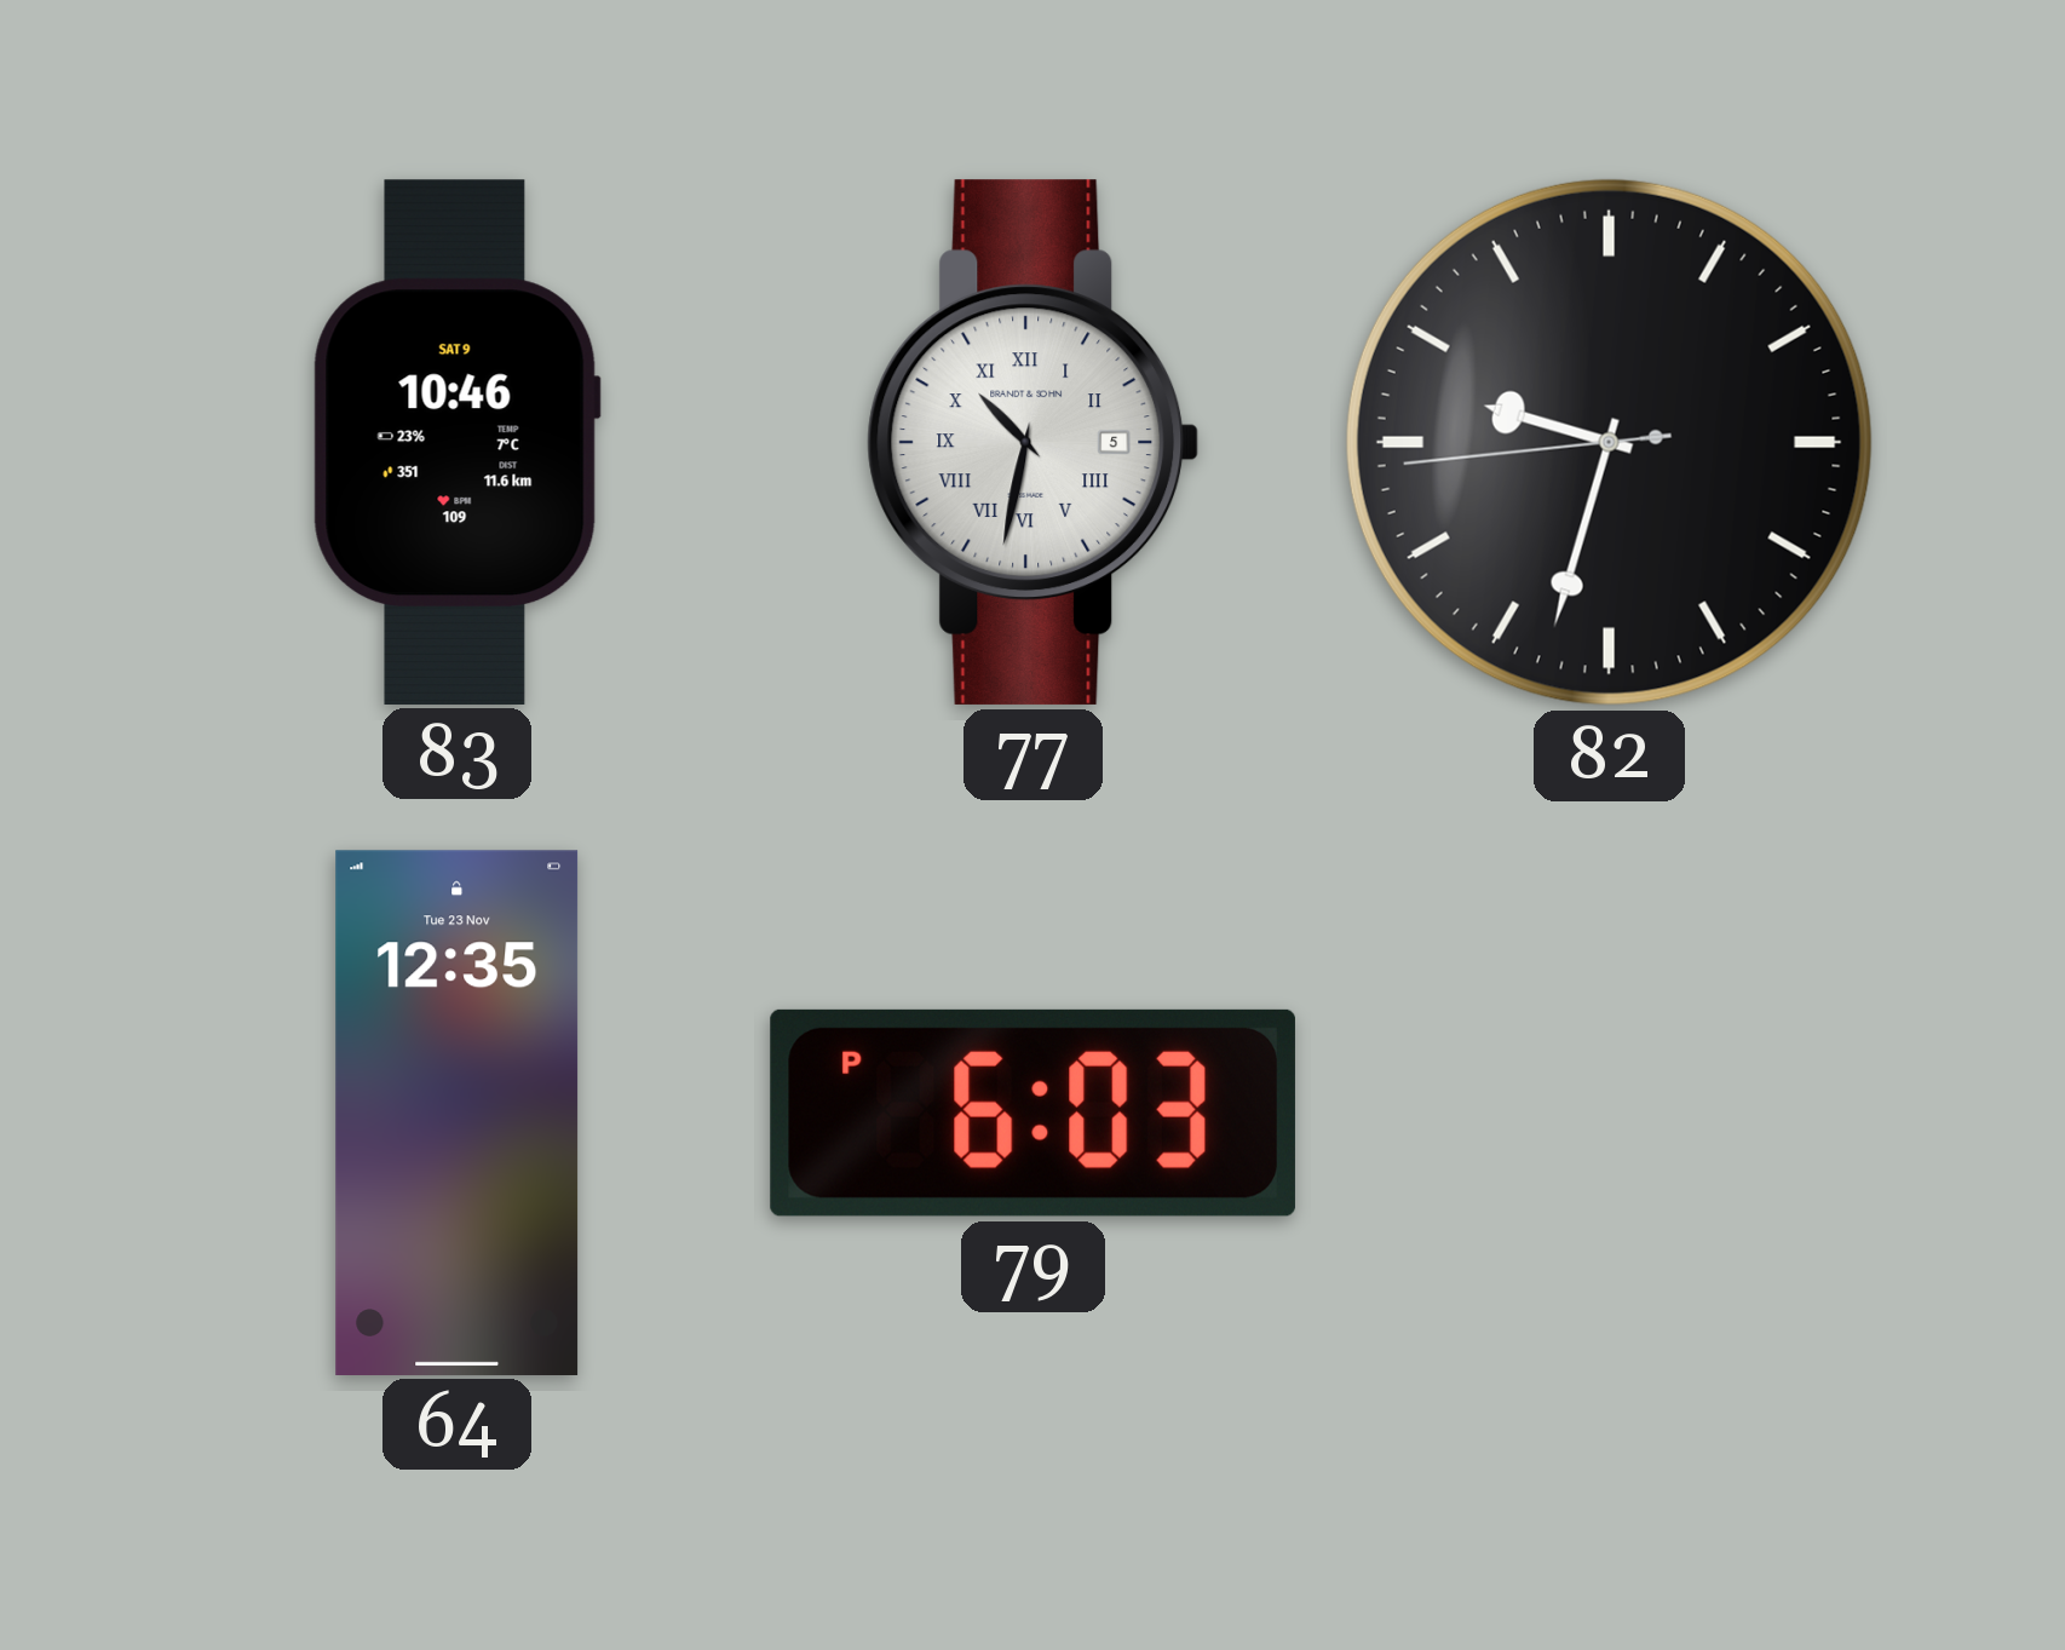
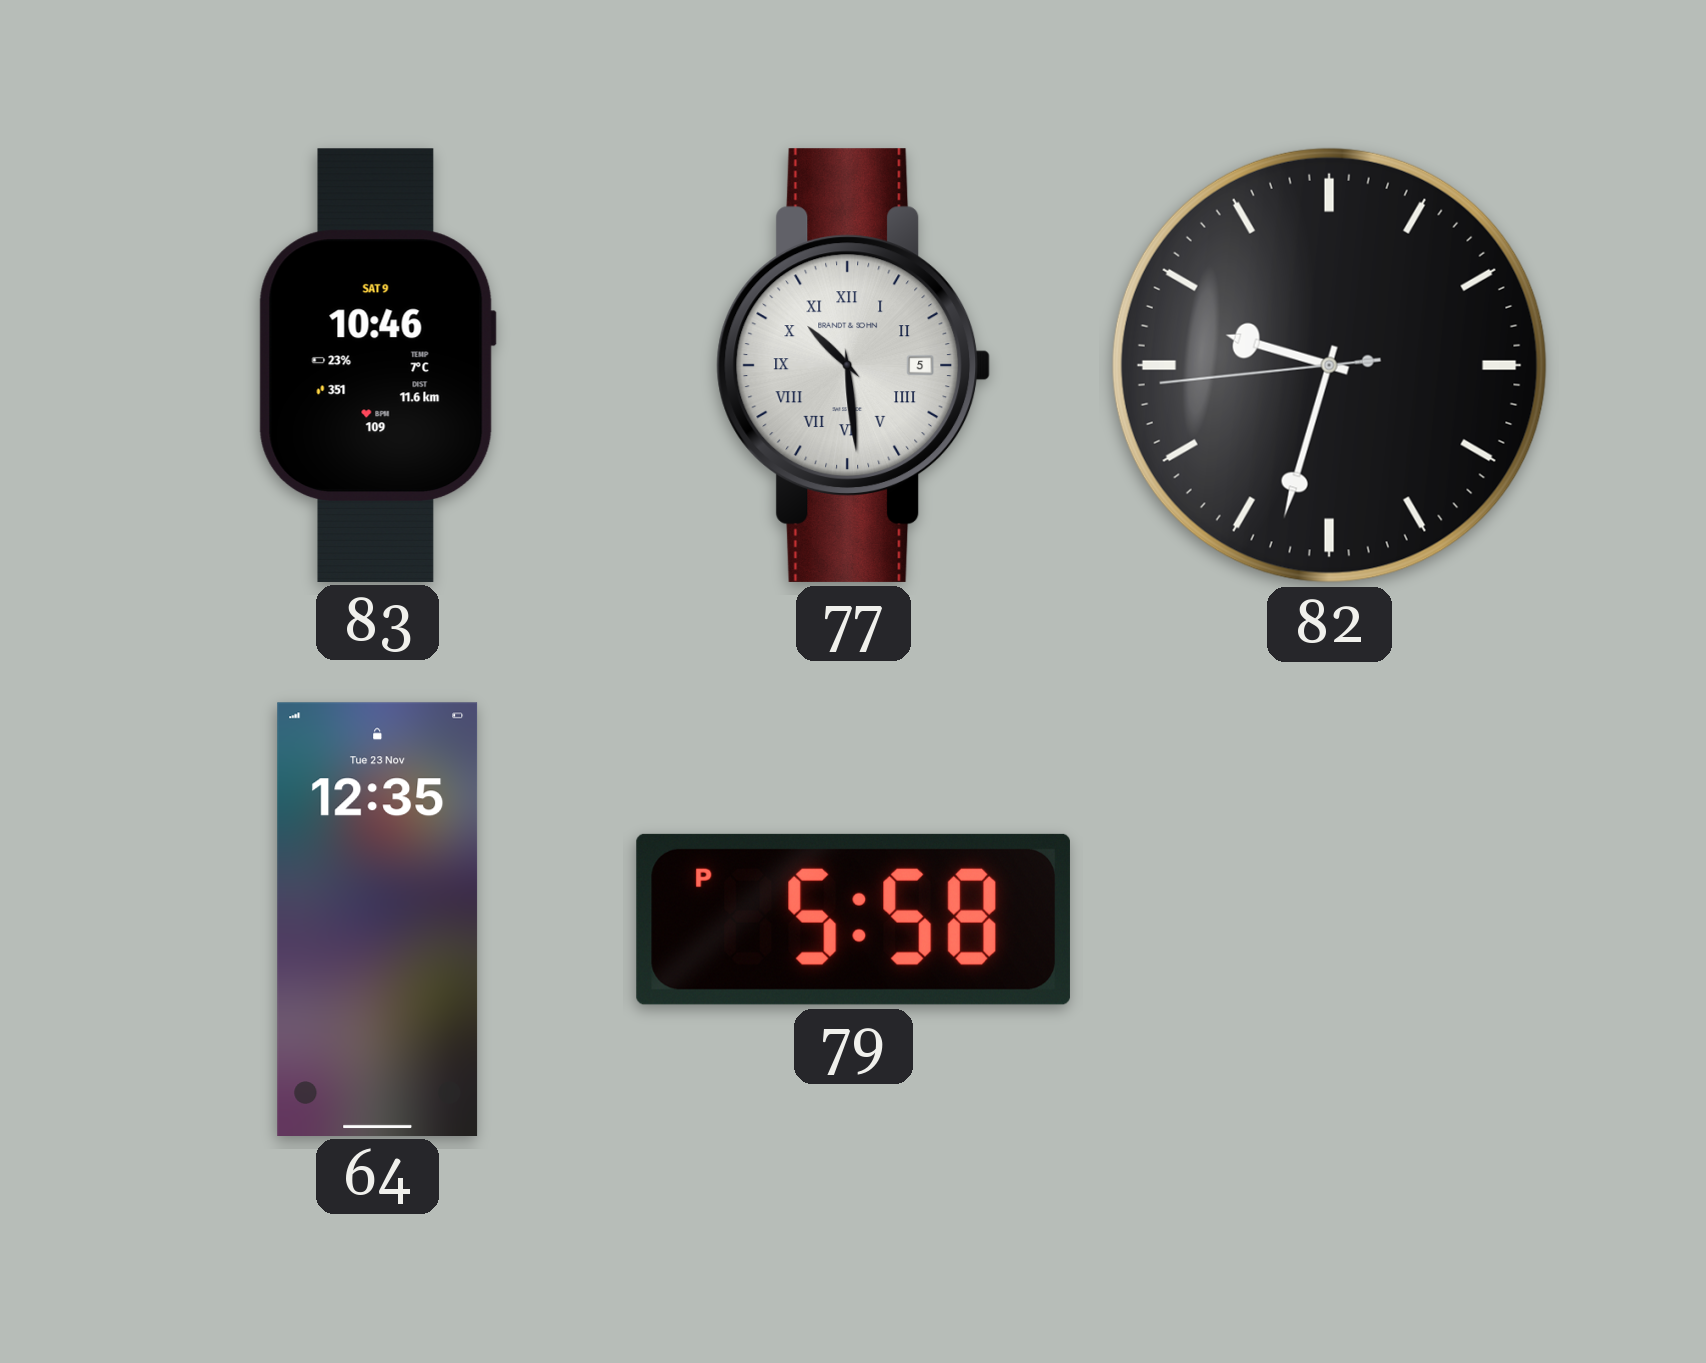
77: 10:32 -> 10:29 (854, 365)
79: 6:03 -> 5:58 (853, 919)
